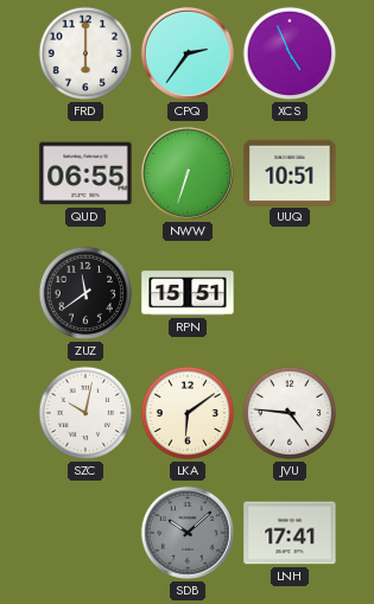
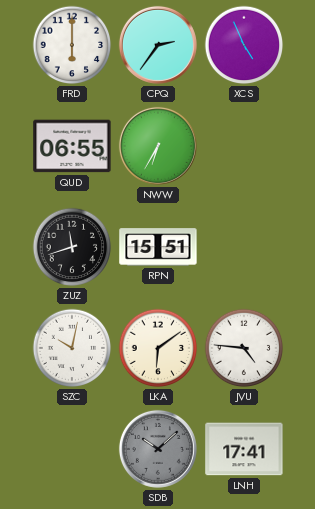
NWW: 6:33 -> 6:35 (158, 146)
UUQ: 10:51 -> none (290, 172)
ZUZ: 11:39 -> 11:42 (72, 247)
